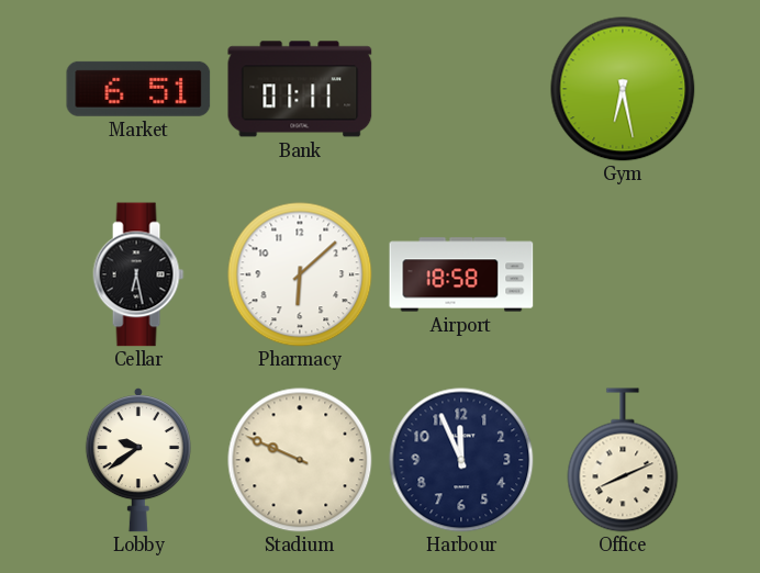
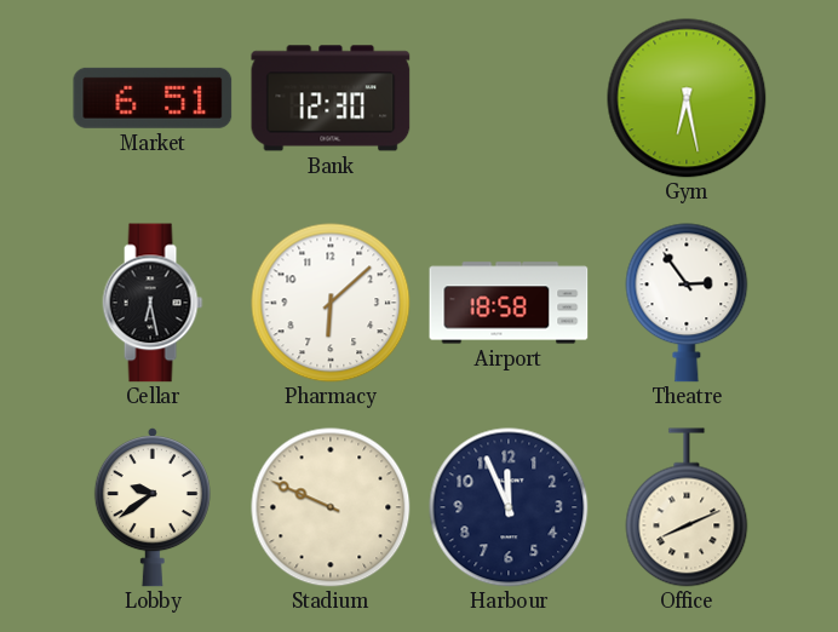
Bank: 01:11 -> 12:30 (331, 98)
Theatre: none -> 2:54 (687, 303)
